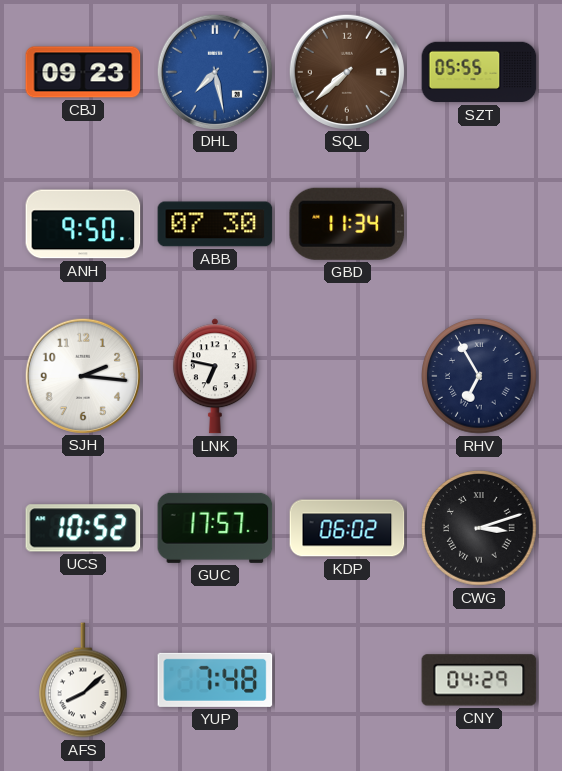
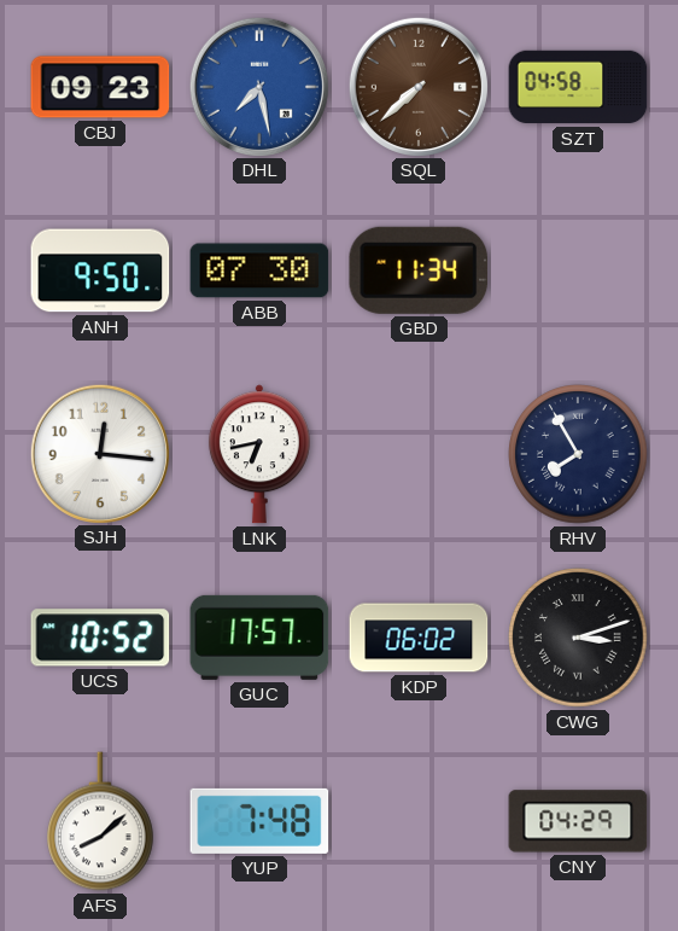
SZT: 05:55 -> 04:58 (578, 87)
SJH: 2:16 -> 12:16 (99, 453)
LNK: 6:47 -> 6:43 (259, 454)
RHV: 6:55 -> 7:55 (578, 454)
